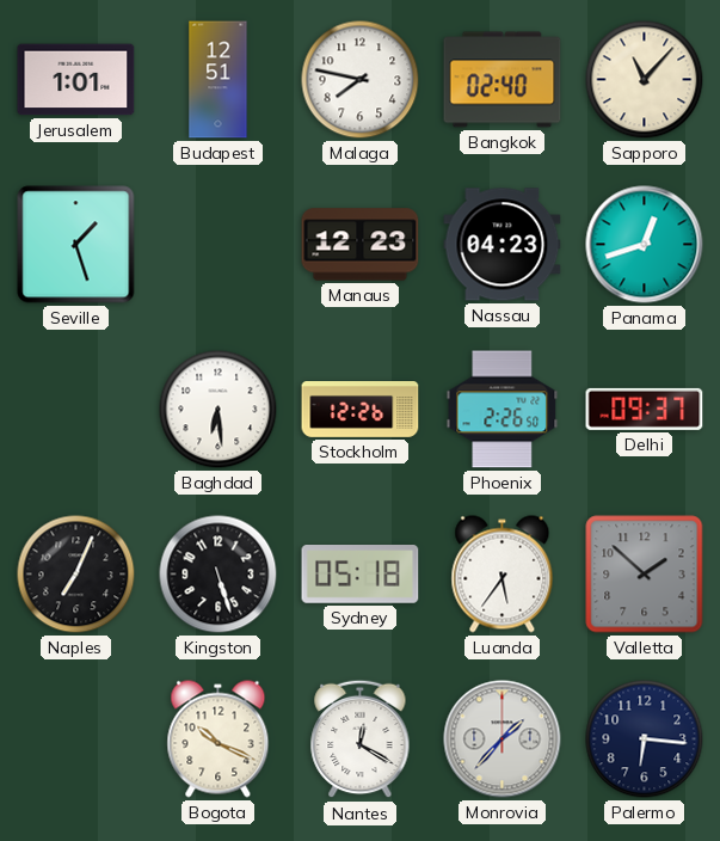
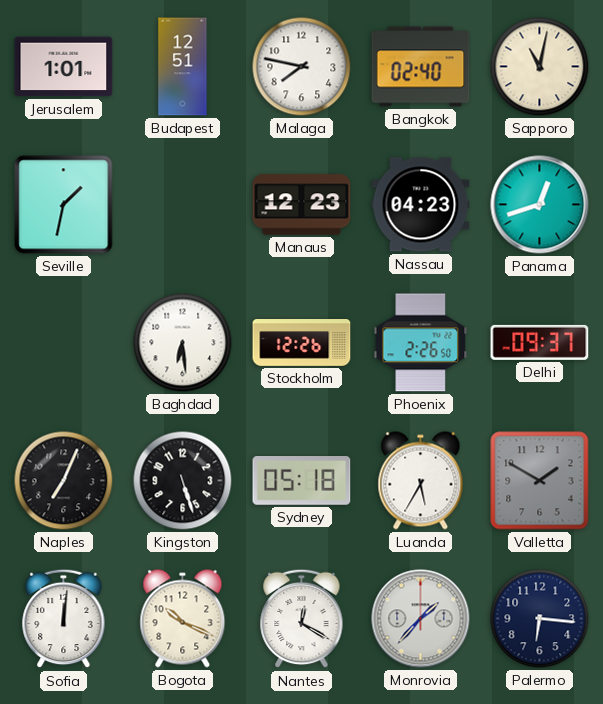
Sapporo: 11:07 -> 11:02 (540, 67)
Seville: 1:27 -> 1:32 (64, 205)
Luanda: 5:36 -> 5:35 (421, 481)
Valletta: 1:52 -> 1:50 (540, 481)
Sofia: none -> 12:01 (64, 619)
